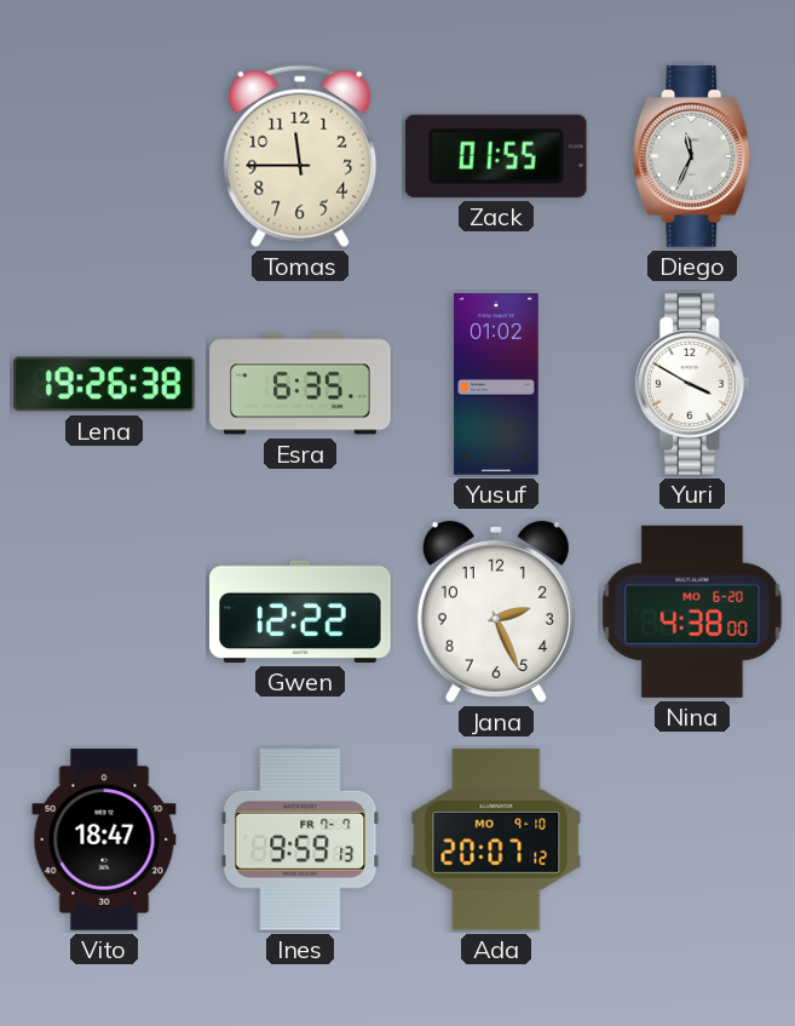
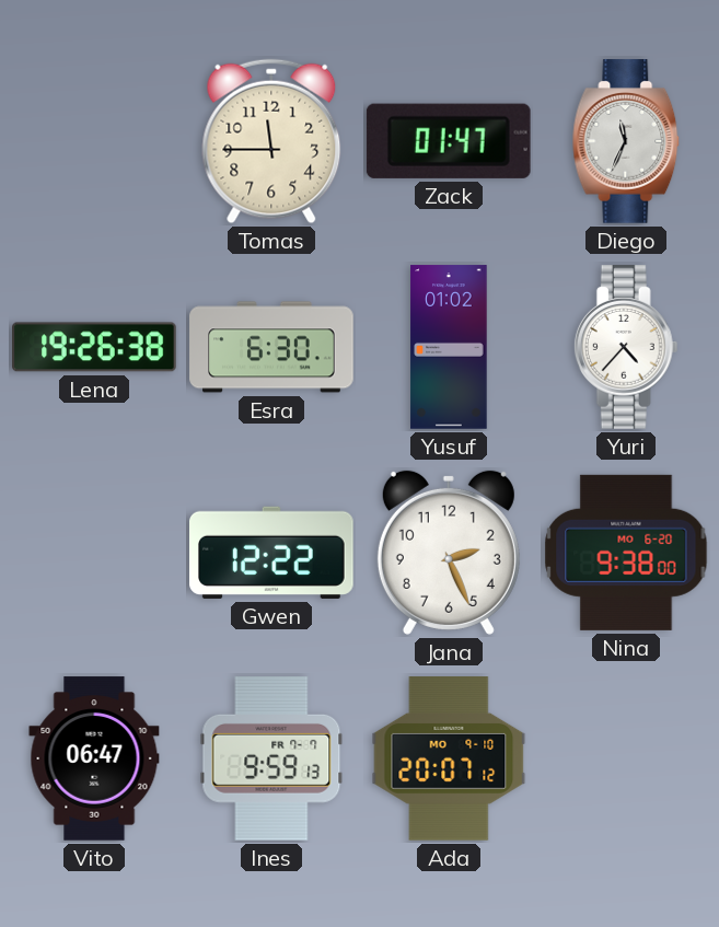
Zack: 01:55 -> 01:47 (449, 141)
Esra: 6:35 -> 6:30 (271, 347)
Yuri: 3:50 -> 4:37 (626, 347)
Nina: 4:38 -> 9:38 (626, 553)
Vito: 18:47 -> 06:47 (94, 758)
